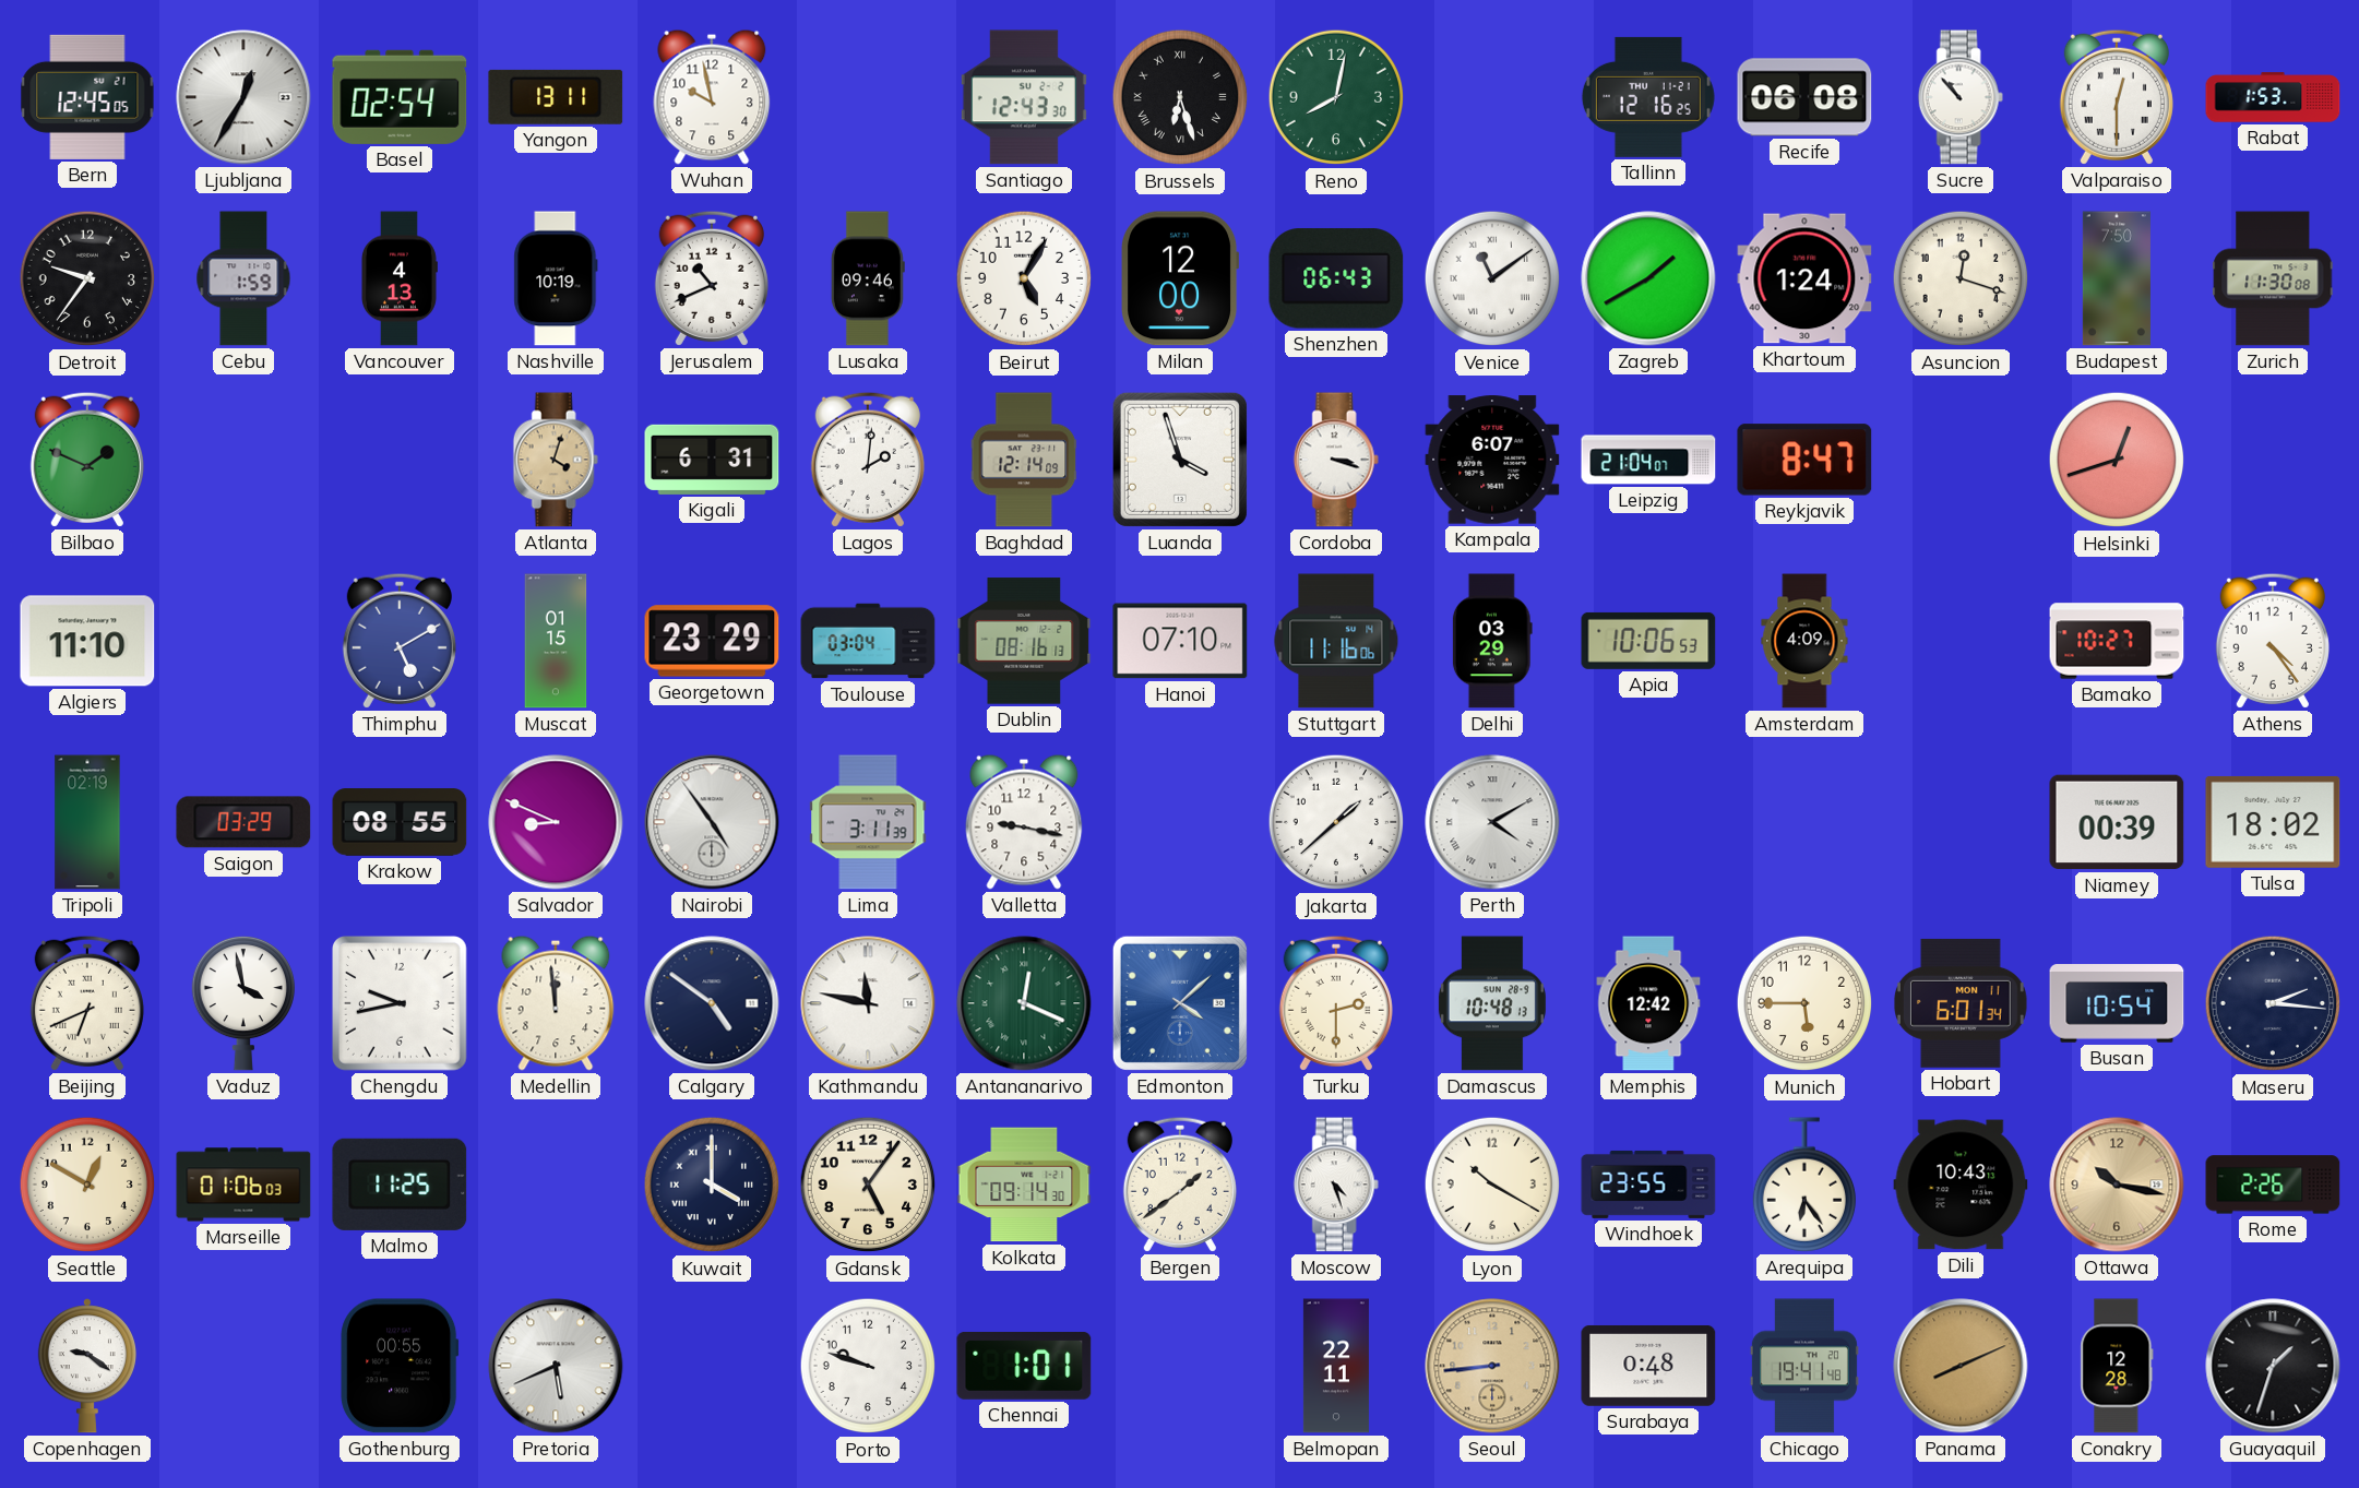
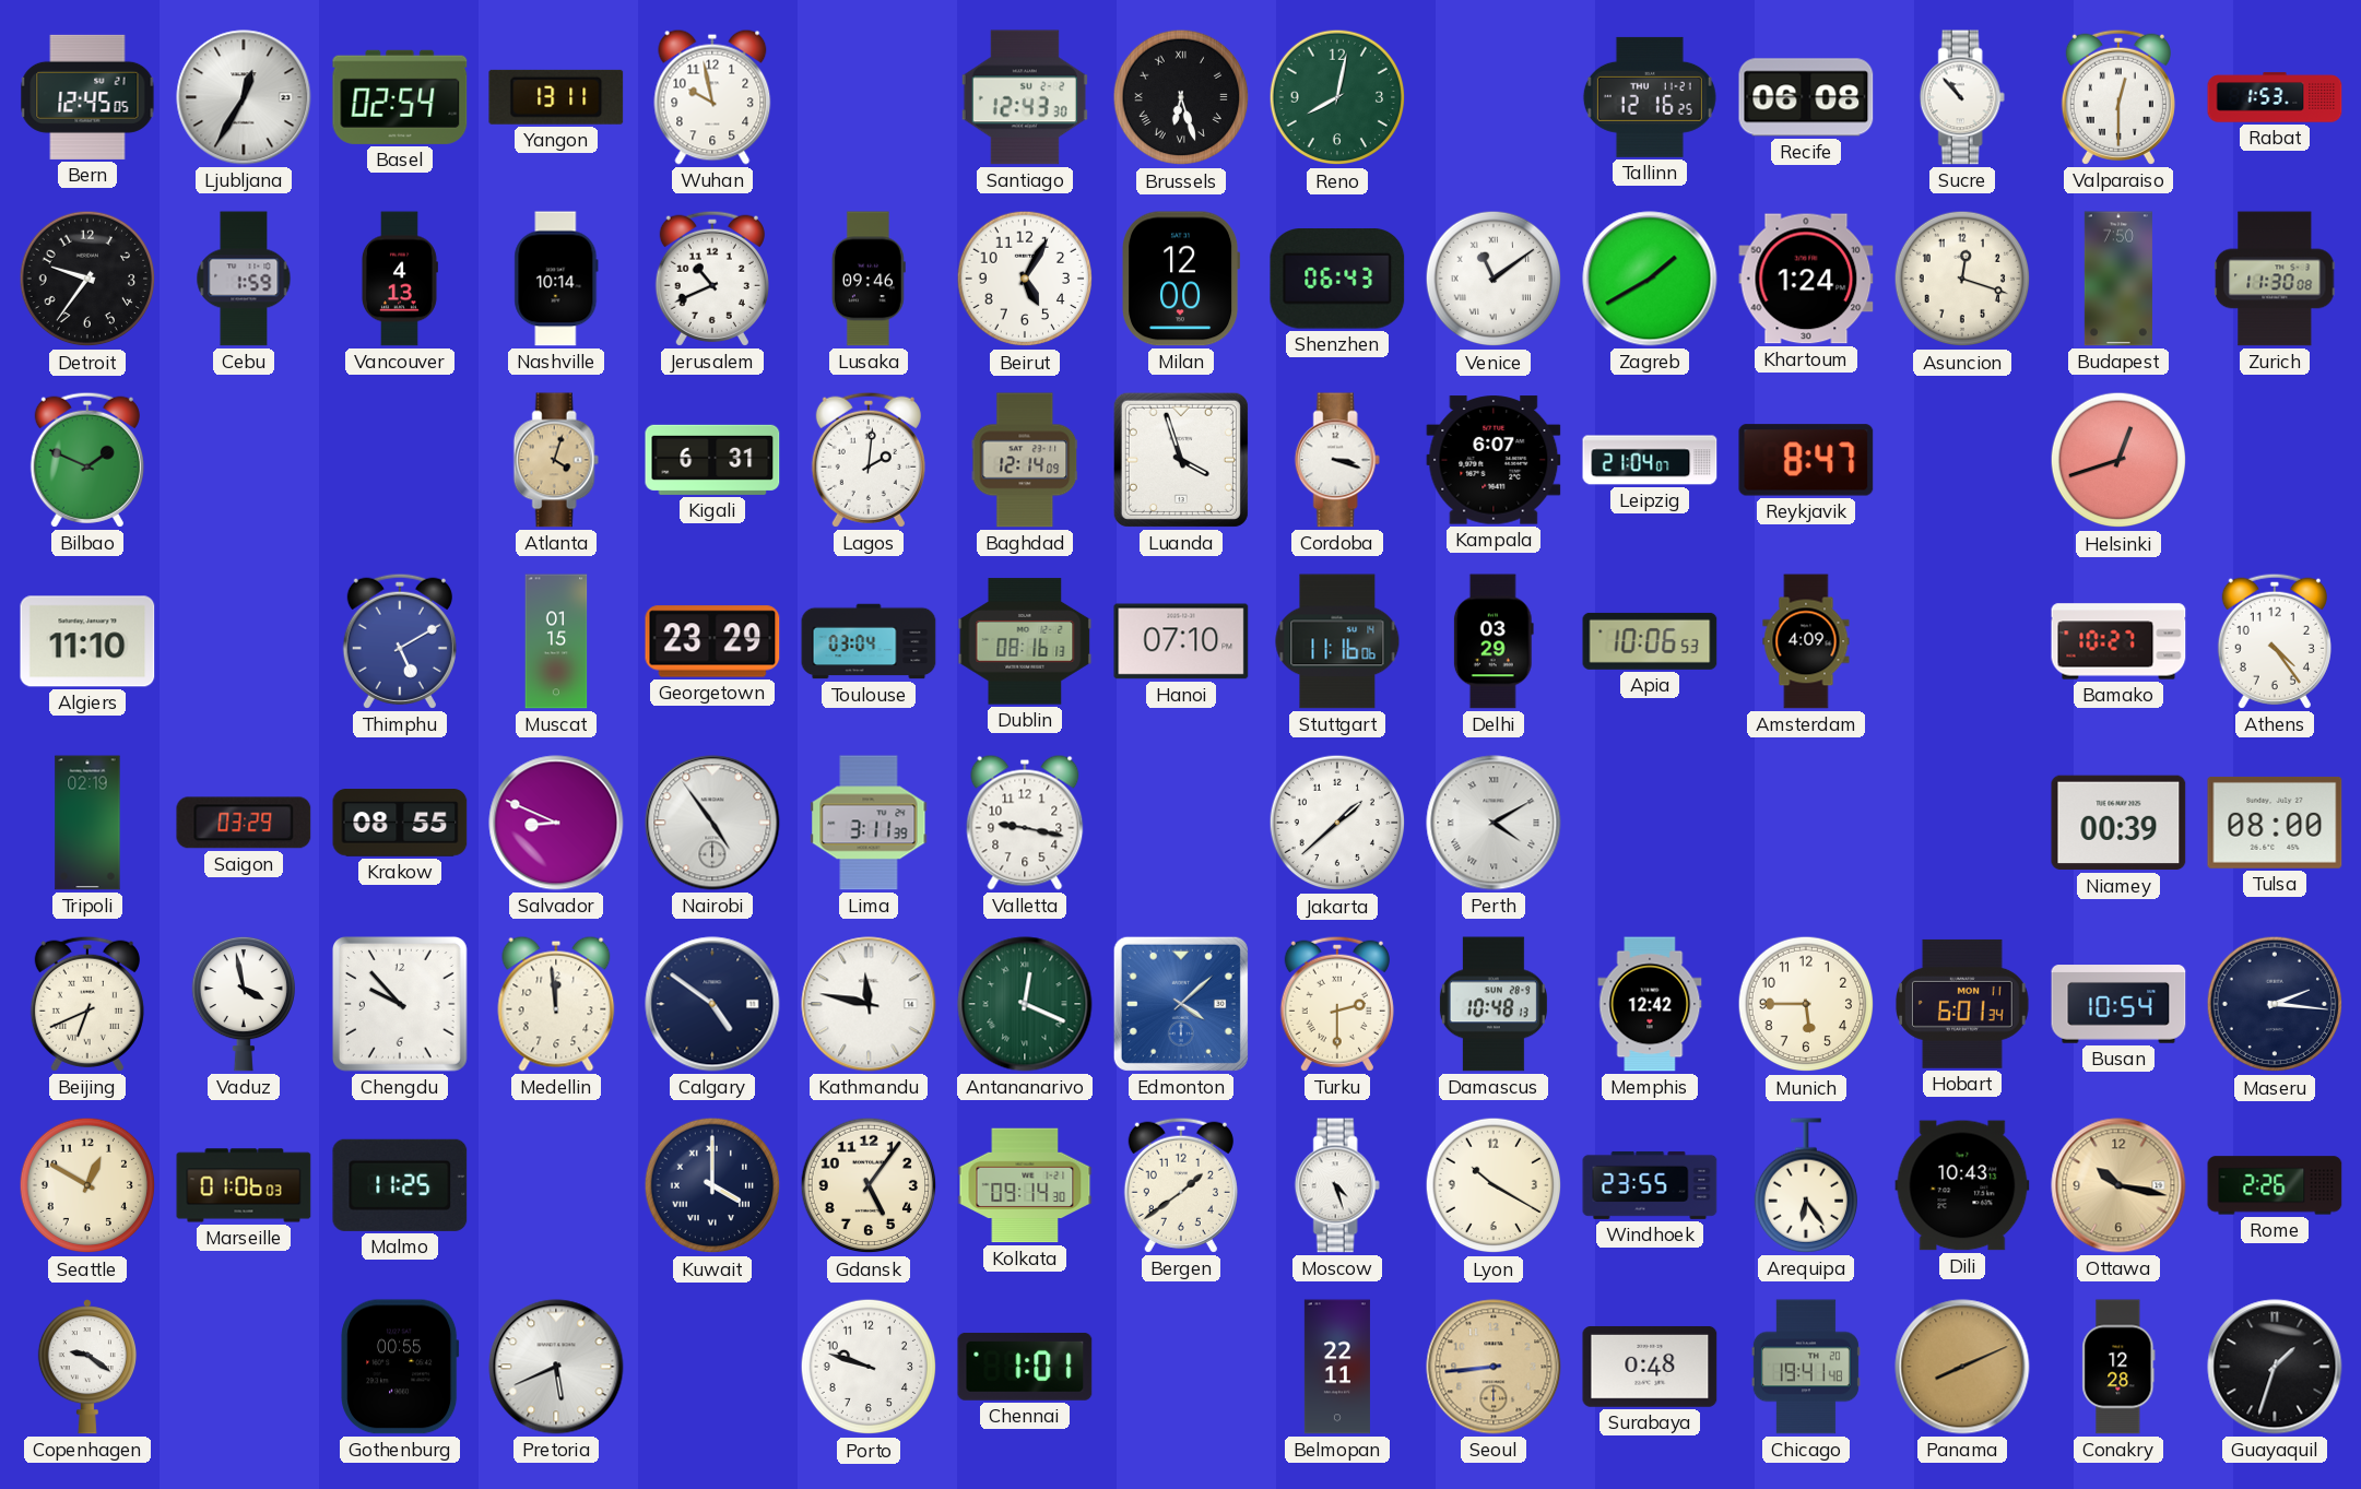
Nashville: 10:19 -> 10:14 (556, 279)
Tulsa: 18:02 -> 08:00 (2275, 823)
Chengdu: 9:43 -> 9:53 (401, 1005)
